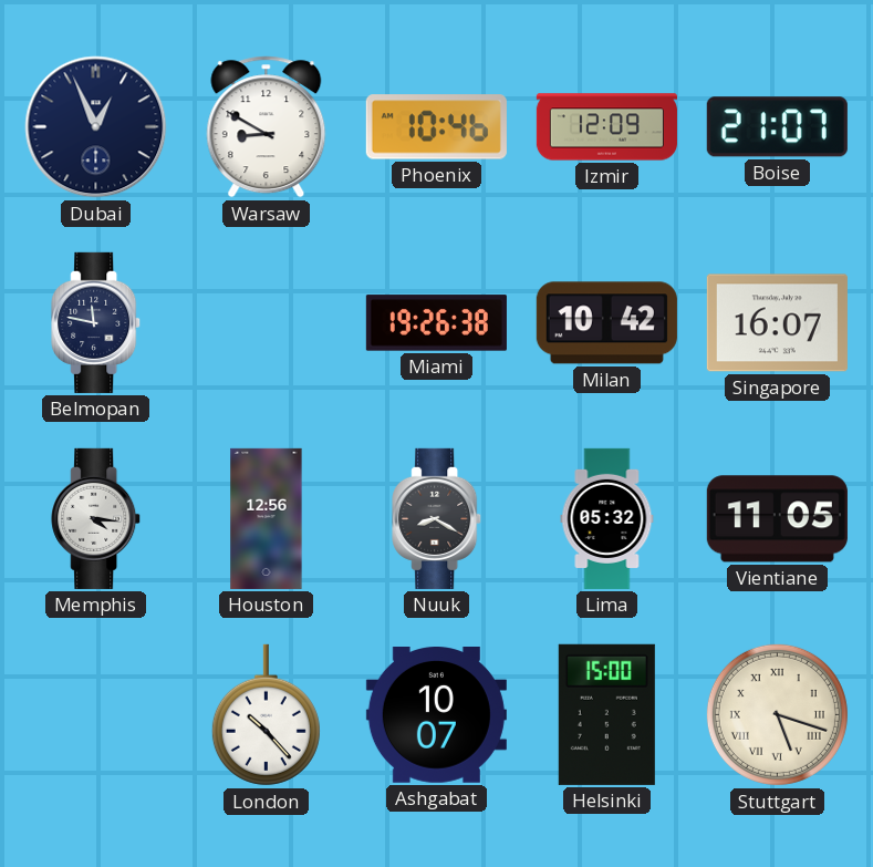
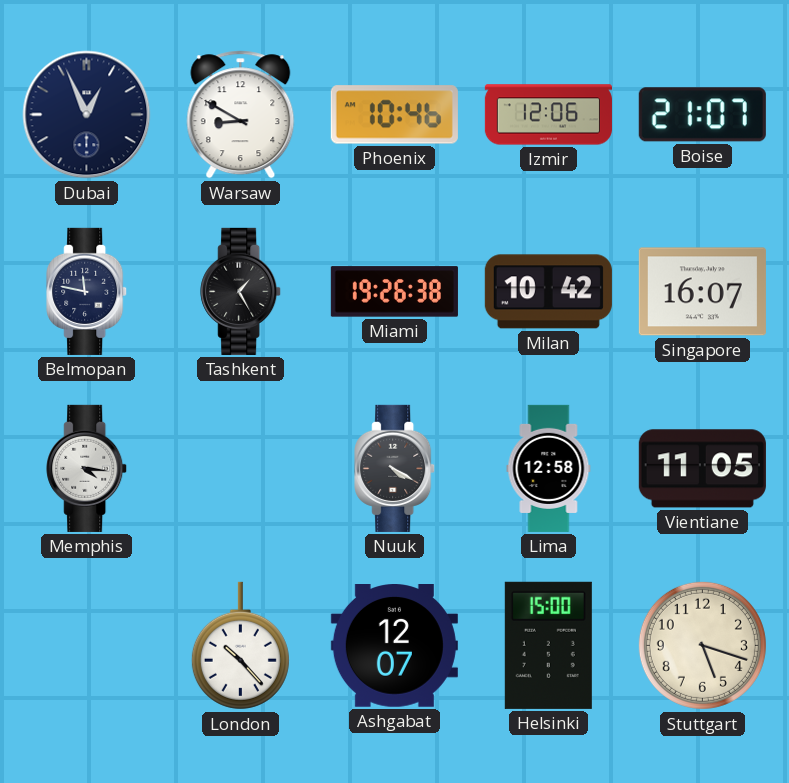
Izmir: 12:09 -> 12:06 (548, 115)
Tashkent: none -> 1:25 (241, 291)
Houston: 12:56 -> none (267, 518)
Nuuk: 8:20 -> 4:20 (395, 468)
Lima: 05:32 -> 12:58 (549, 468)
Ashgabat: 10:07 -> 12:07 (394, 646)
Stuttgart numerals: Roman -> Arabic (702, 645)
